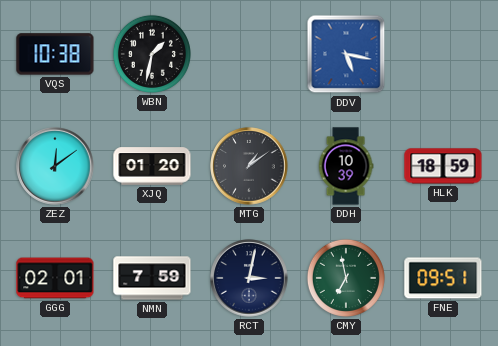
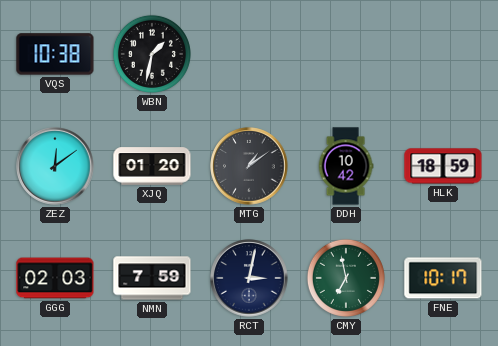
DDV: 5:17 -> none (346, 54)
DDH: 10:39 -> 10:42 (346, 166)
GGG: 02:01 -> 02:03 (55, 278)
FNE: 09:51 -> 10:17 (443, 278)
